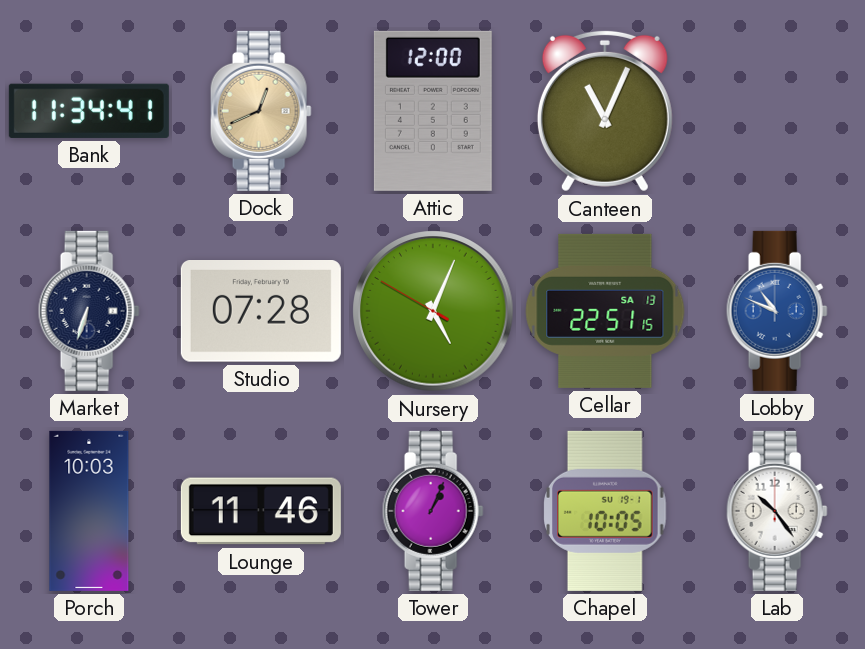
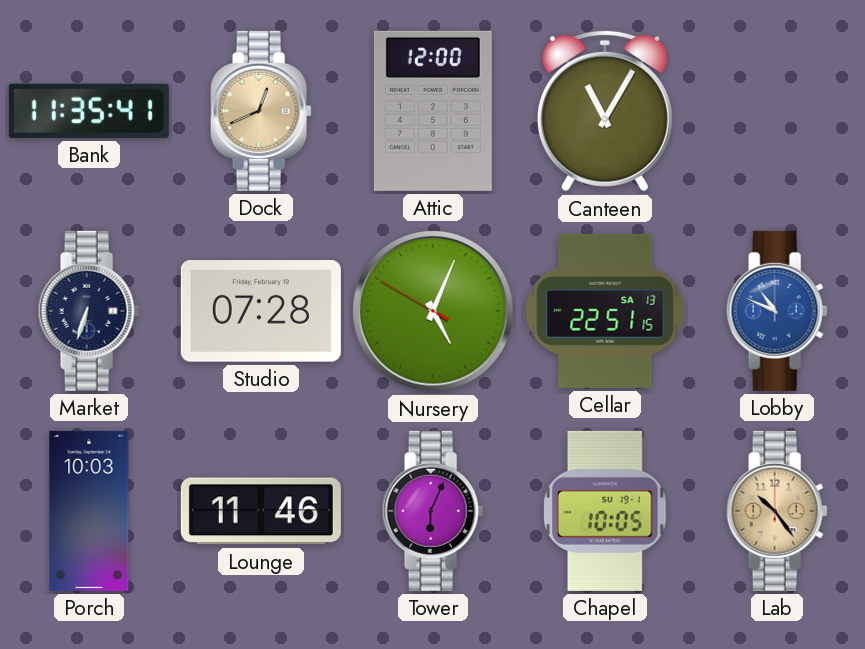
Bank: 11:34 -> 11:35 (89, 111)
Canteen: 11:04 -> 11:05 (605, 111)
Tower: 1:04 -> 6:04 (433, 511)
Lab dial: white -> champagne (777, 511)
